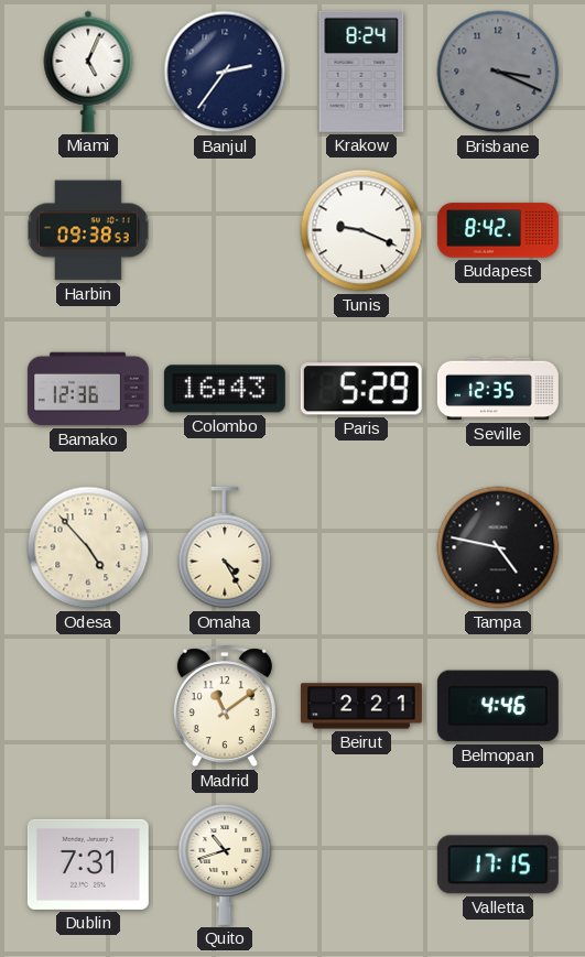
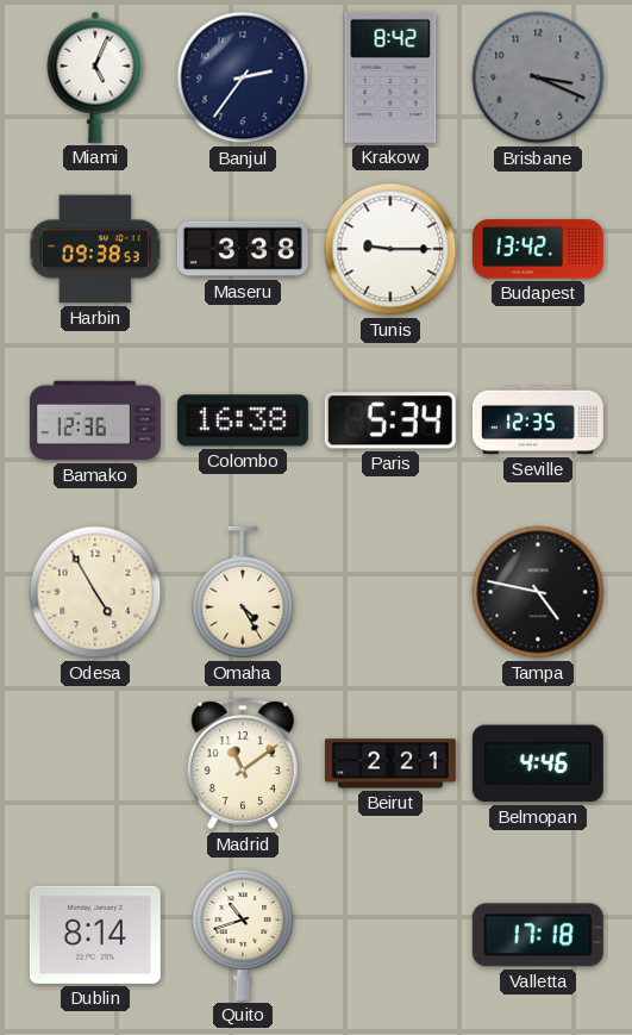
Krakow: 8:24 -> 8:42 (390, 77)
Maseru: none -> 3:38 (243, 249)
Tunis: 9:19 -> 9:15 (390, 249)
Budapest: 8:42 -> 13:42 (538, 249)
Colombo: 16:43 -> 16:38 (243, 420)
Paris: 5:29 -> 5:34 (390, 420)
Odesa: 4:53 -> 4:55 (95, 592)
Dublin: 7:31 -> 8:14 (95, 935)
Valletta: 17:15 -> 17:18 (538, 935)
